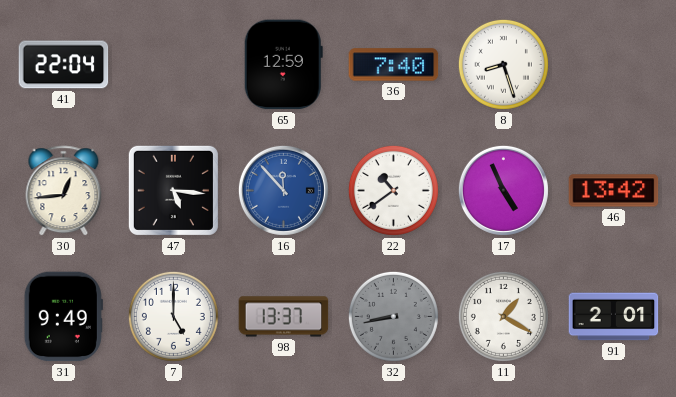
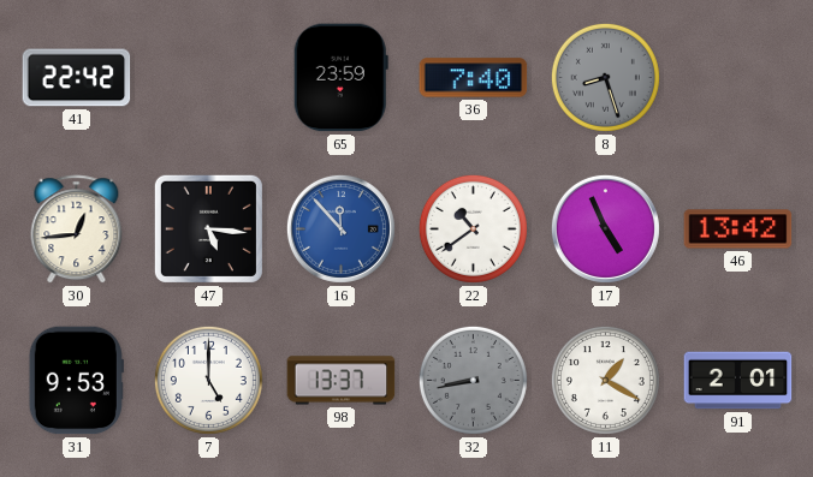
41: 22:04 -> 22:42 (77, 78)
65: 12:59 -> 23:59 (340, 78)
8 dial: white -> grey (605, 77)
31: 9:49 -> 9:53 (76, 381)
